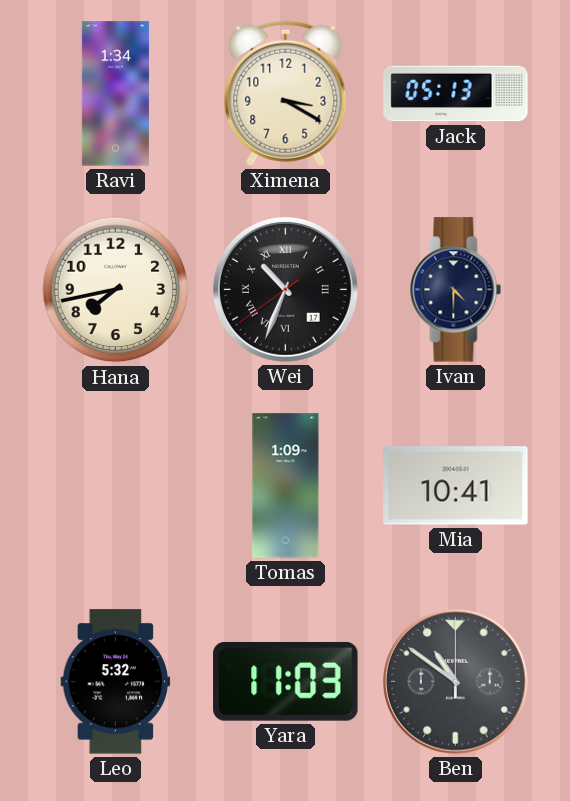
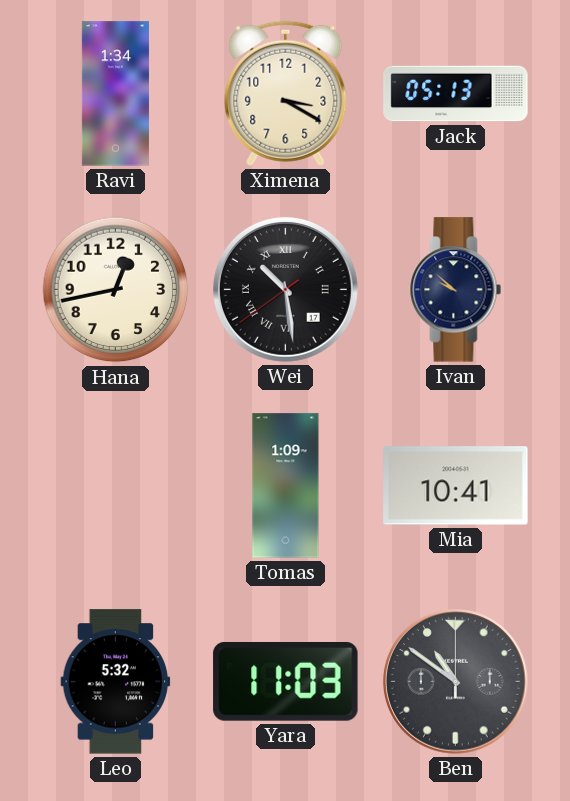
Hana: 7:43 -> 12:43 (116, 290)
Wei: 10:33 -> 10:28 (285, 289)
Ivan: 4:30 -> 9:52 (456, 290)
